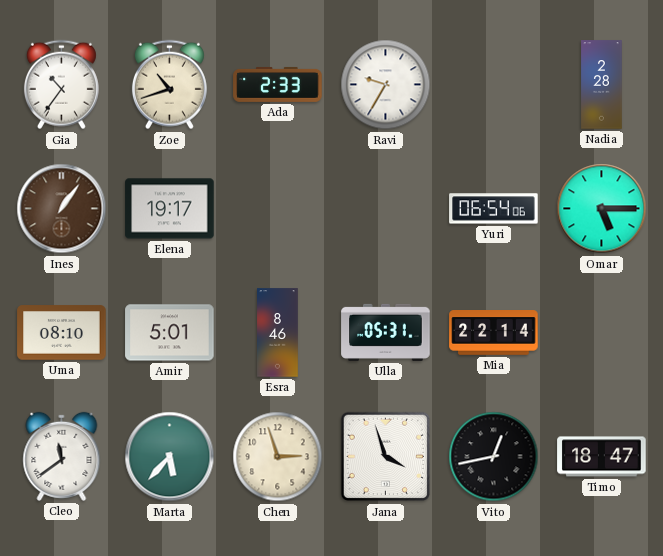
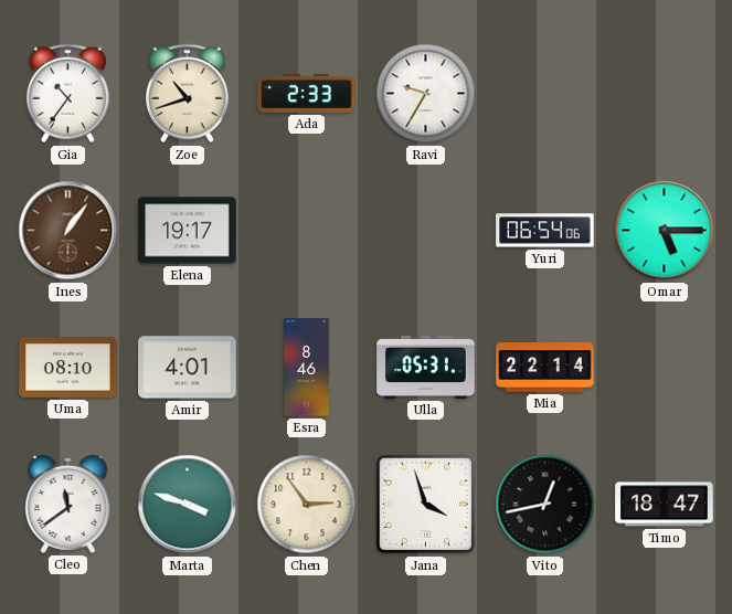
Nadia: 2:28 -> none (602, 85)
Amir: 5:01 -> 4:01 (188, 368)
Marta: 5:37 -> 3:48 (188, 505)
Chen: 2:57 -> 2:54 (307, 505)
